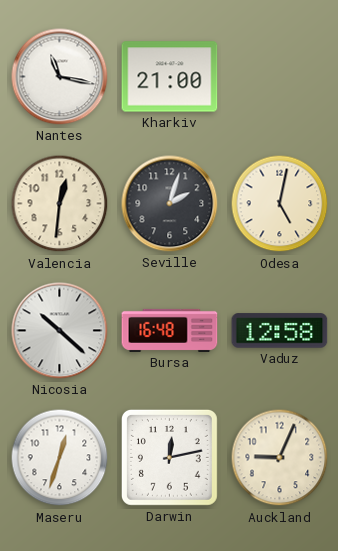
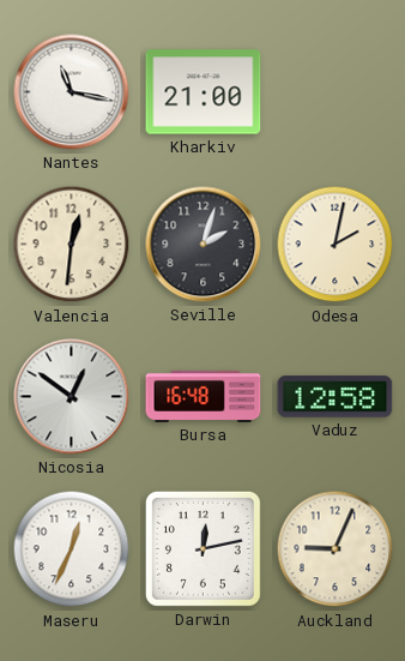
Odesa: 5:02 -> 2:02 (336, 245)
Nicosia: 10:22 -> 12:51 (72, 397)
Maseru: 12:33 -> 12:34 (72, 549)
